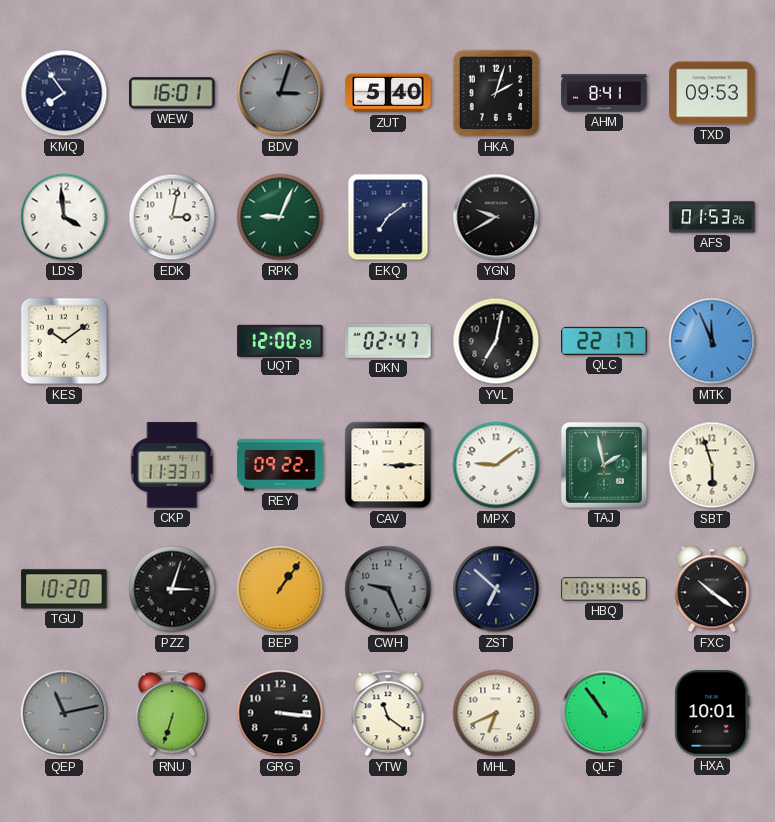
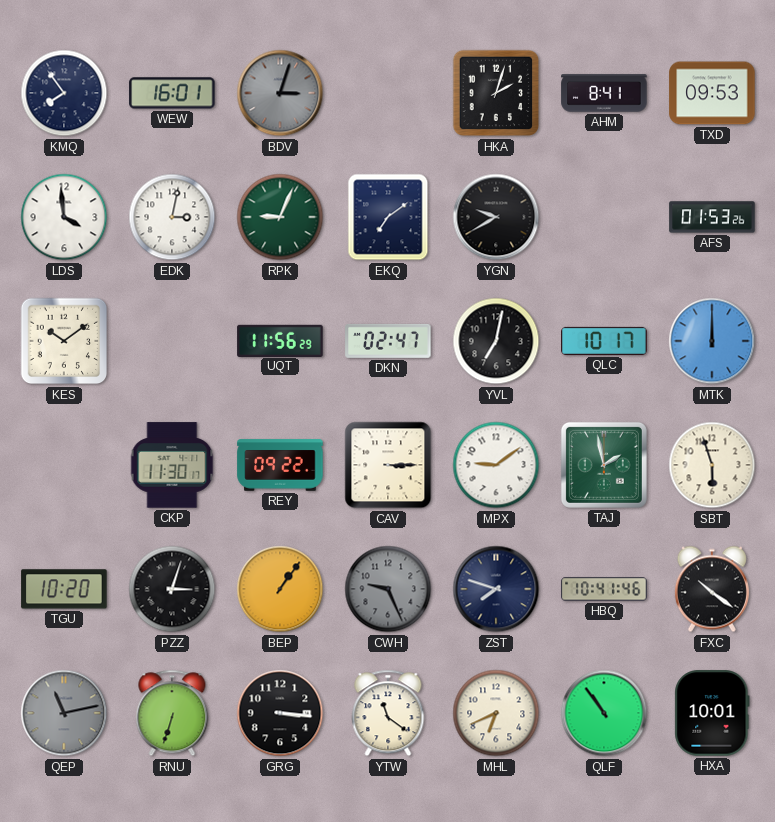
ZUT: 5:40 -> none (388, 93)
UQT: 12:00 -> 11:56 (280, 340)
QLC: 22:17 -> 10:17 (604, 341)
MTK: 11:56 -> 12:00 (712, 341)
CKP: 11:33 -> 11:30 (172, 465)
ZST: 6:52 -> 7:48 (496, 589)
